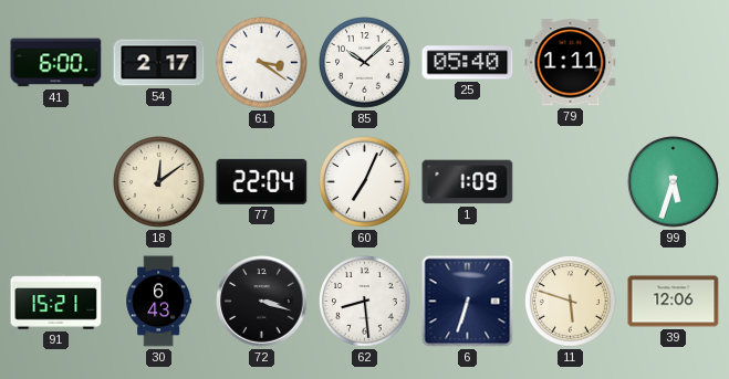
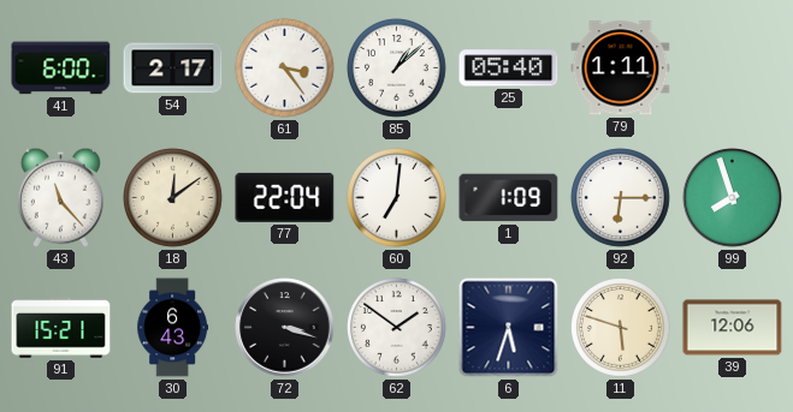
61: 3:21 -> 3:24 (285, 68)
85: 10:08 -> 1:08 (397, 68)
43: none -> 11:23 (60, 197)
60: 7:04 -> 7:01 (397, 198)
92: none -> 6:15 (621, 198)
99: 5:33 -> 7:57 (733, 198)
62: 8:29 -> 1:51 (397, 328)
6: 6:33 -> 5:33 (509, 328)
